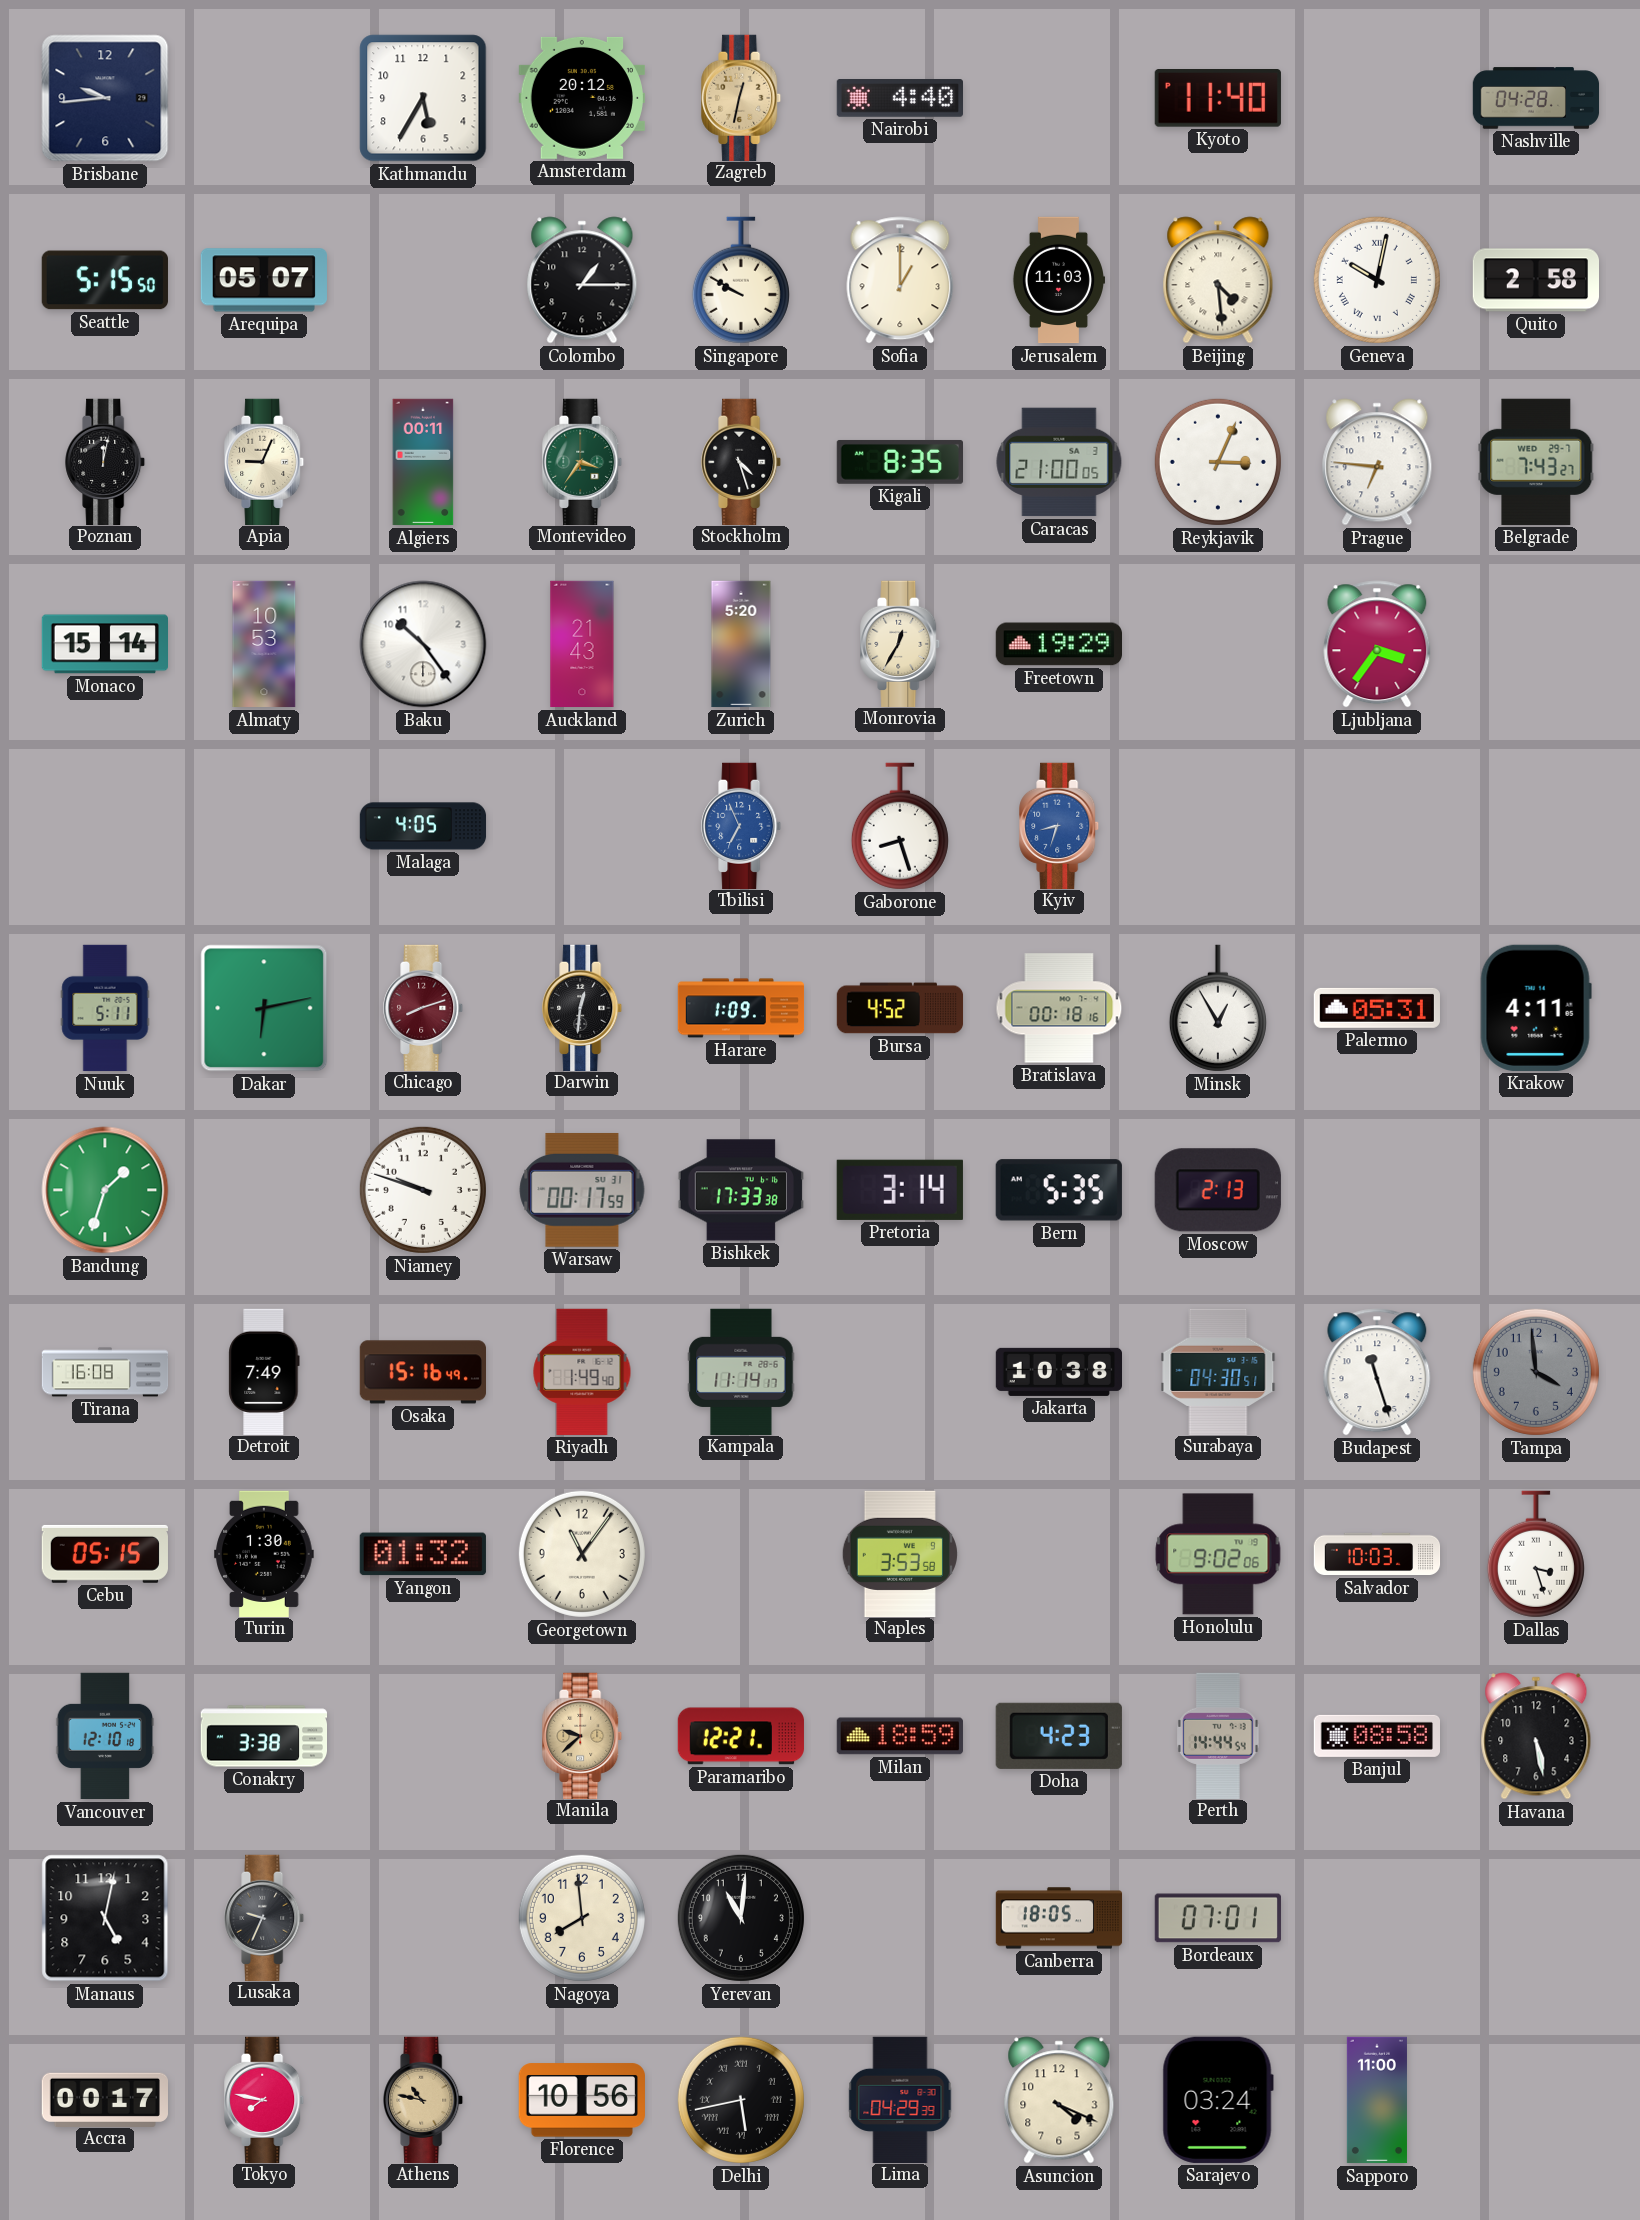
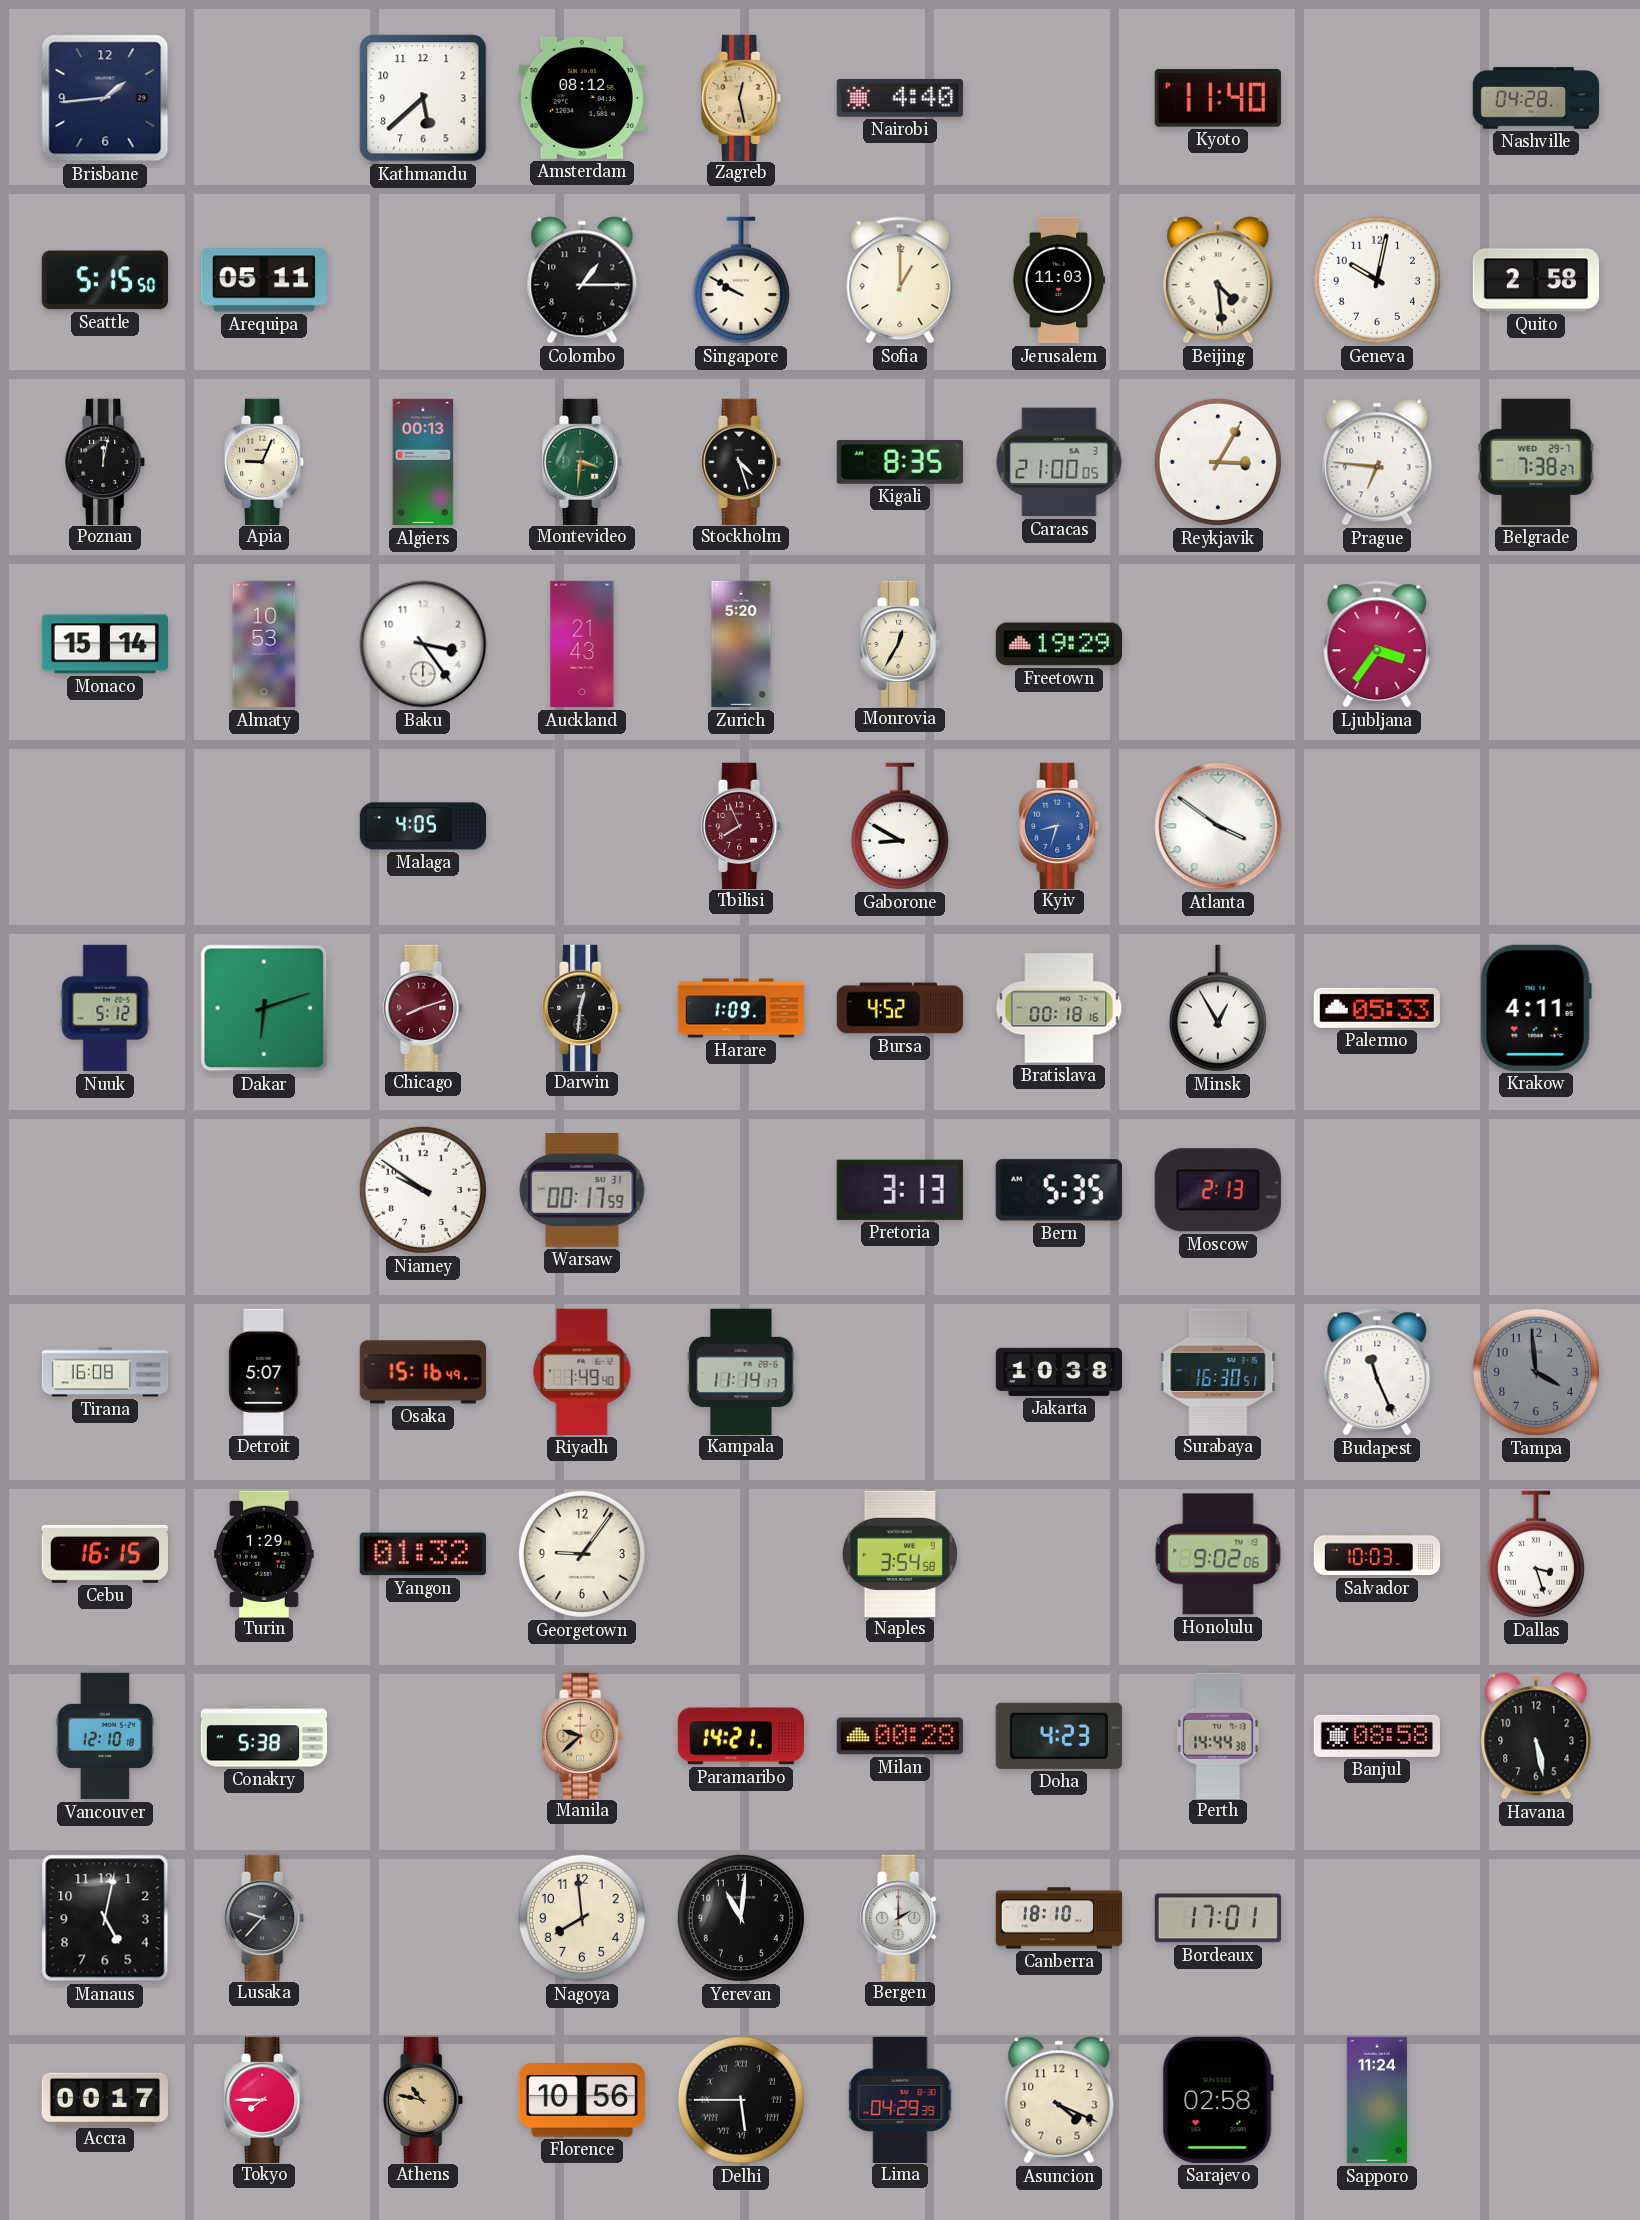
Brisbane: 9:44 -> 1:44 (105, 98)
Kathmandu: 5:35 -> 5:38 (423, 98)
Amsterdam: 20:12 -> 08:12 (582, 98)
Zagreb: 12:32 -> 12:28 (742, 97)
Arequipa: 05:07 -> 05:11 (264, 280)
Geneva numerals: Roman -> Arabic (1377, 280)
Algiers: 00:11 -> 00:13 (423, 462)
Montevideo: 3:36 -> 3:31 (583, 461)
Reykjavik: 3:04 -> 3:05 (1218, 462)
Belgrade: 7:43 -> 7:38 (1536, 462)
Baku: 10:24 -> 3:24 (423, 644)
Tbilisi: 6:56 -> 7:56 (742, 825)
Tbilisi dial: blue -> burgundy (742, 825)
Gaborone: 8:27 -> 8:50 (900, 826)
Atlanta: none -> 3:51 (1218, 826)
Nuuk: 5:11 -> 5:12 (105, 1008)
Dakar: 6:13 -> 6:12 (264, 1008)
Palermo: 05:31 -> 05:33 (1376, 1008)
Bandung: 1:33 -> none (105, 1190)
Niamey: 9:48 -> 9:51 (423, 1190)
Bishkek: 17:33 -> none (740, 1190)
Pretoria: 3:14 -> 3:13 (900, 1190)
Detroit: 7:49 -> 5:07 (264, 1371)
Surabaya: 04:30 -> 16:30 (1218, 1371)
Budapest: 11:27 -> 11:26 (1377, 1372)
Cebu: 05:15 -> 16:15 (104, 1554)
Turin: 1:30 -> 1:29 (264, 1553)
Georgetown: 11:06 -> 9:06 (582, 1554)
Naples: 3:53 -> 3:54 (900, 1553)
Conakry: 3:38 -> 5:38 (264, 1736)
Paramaribo: 12:21 -> 14:21 (741, 1736)
Milan: 18:59 -> 00:28 (900, 1736)
Perth: 14:44:54 -> 14:44:38 (1218, 1735)
Lusaka: 9:34 -> 9:37 (265, 1917)
Bergen: none -> 2:00 (901, 1917)
Canberra: 18:05 -> 18:10 (1059, 1918)
Bordeaux: 07:01 -> 17:01 (1217, 1918)
Tokyo: 7:47 -> 7:45 (265, 2099)
Delhi: 5:43 -> 5:45 (741, 2100)
Sarajevo: 03:24 -> 02:58 (1218, 2100)
Sapporo: 11:00 -> 11:24 (1377, 2100)
